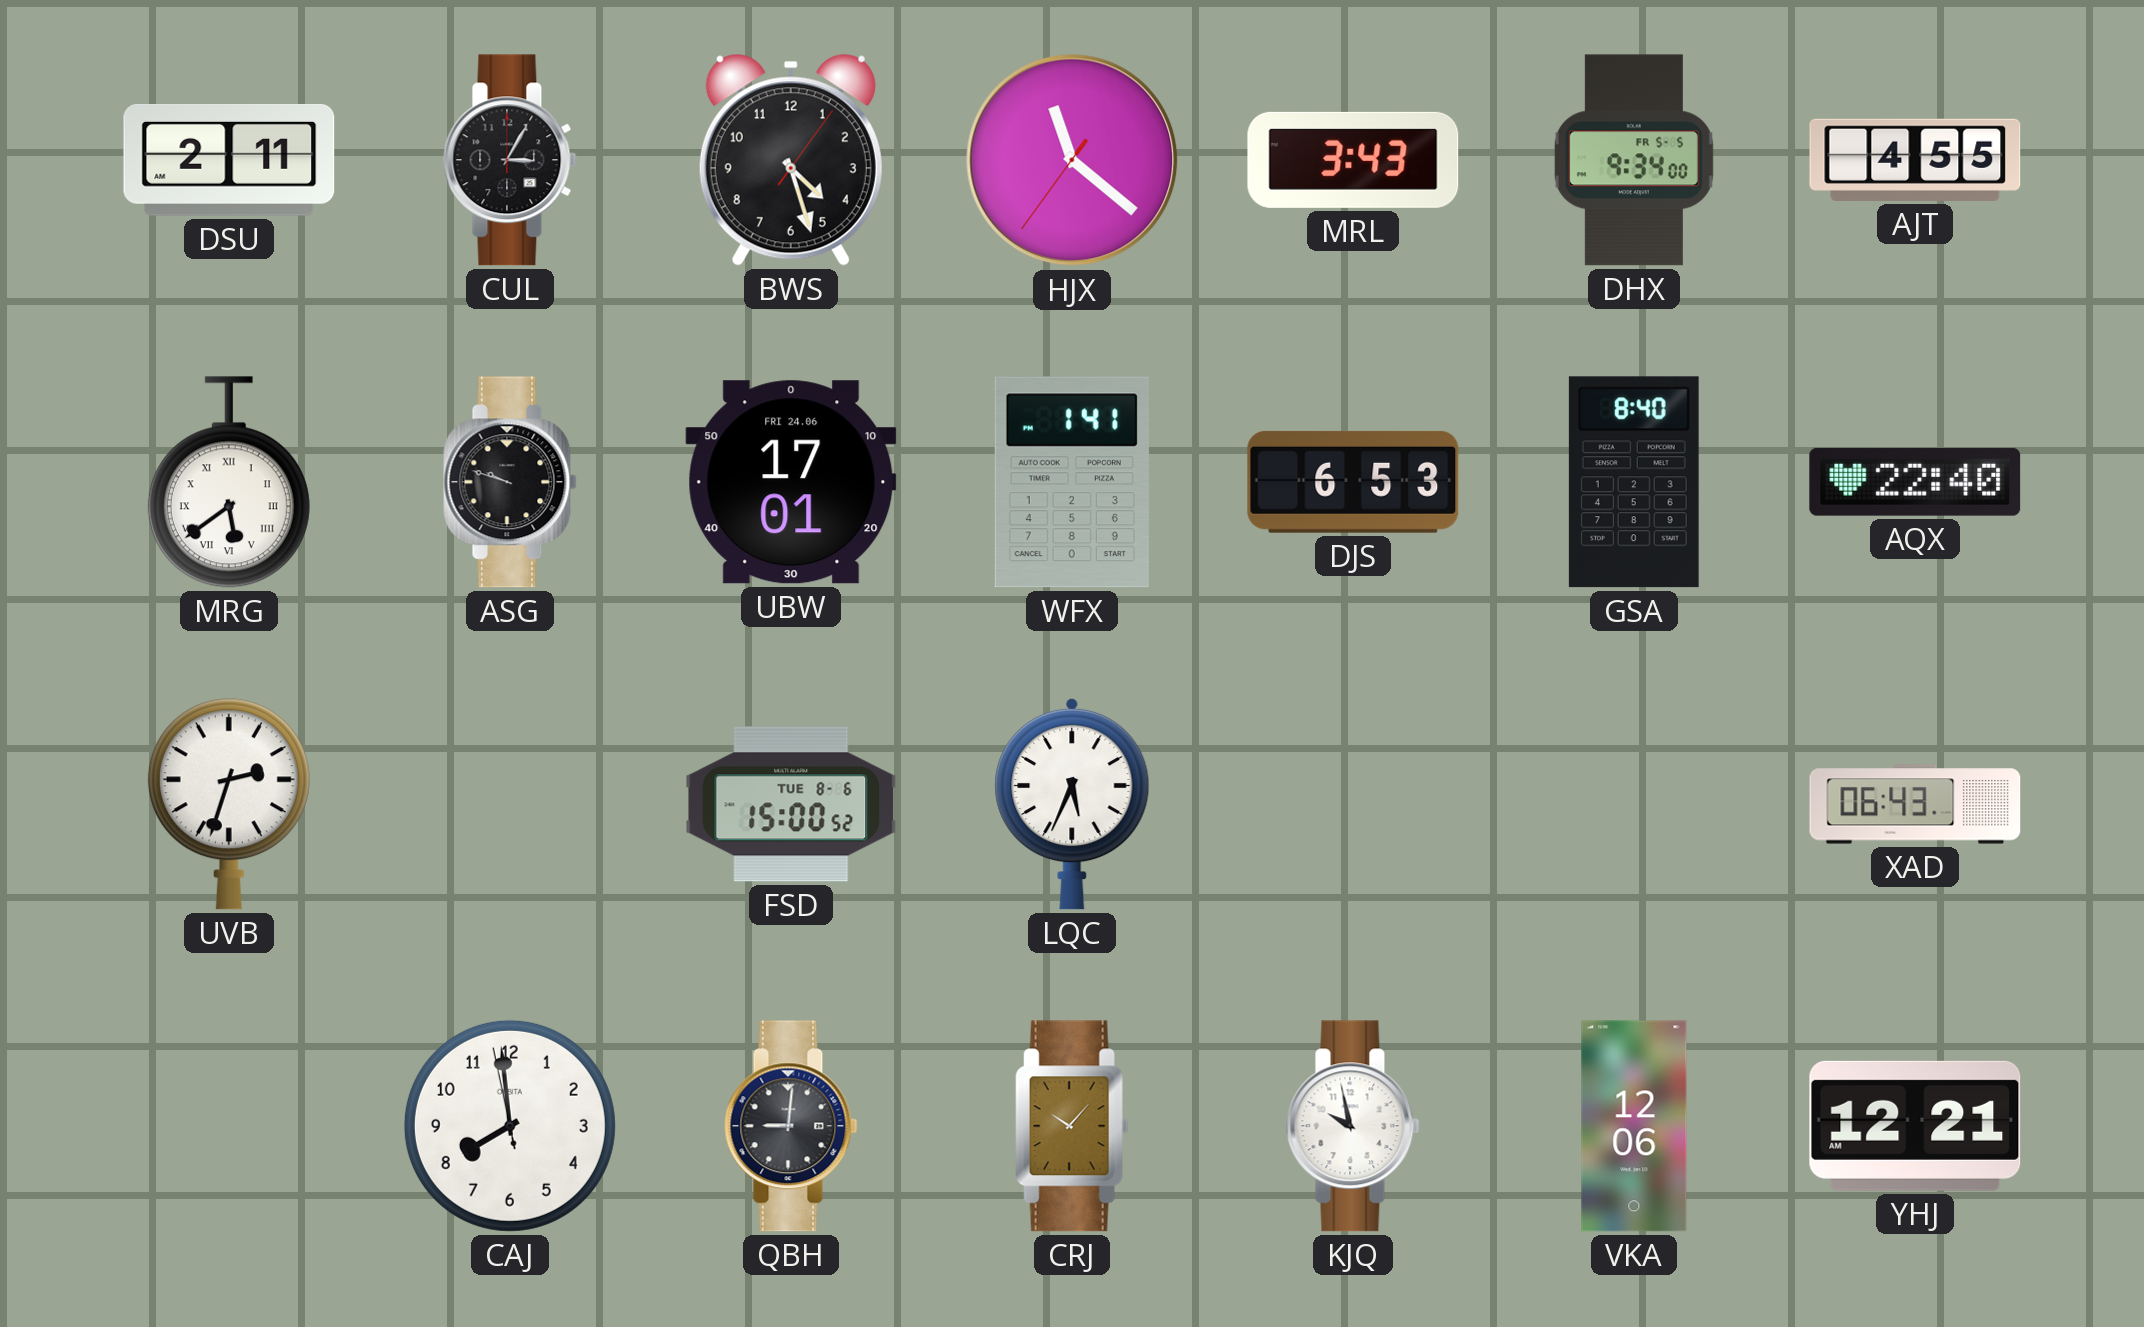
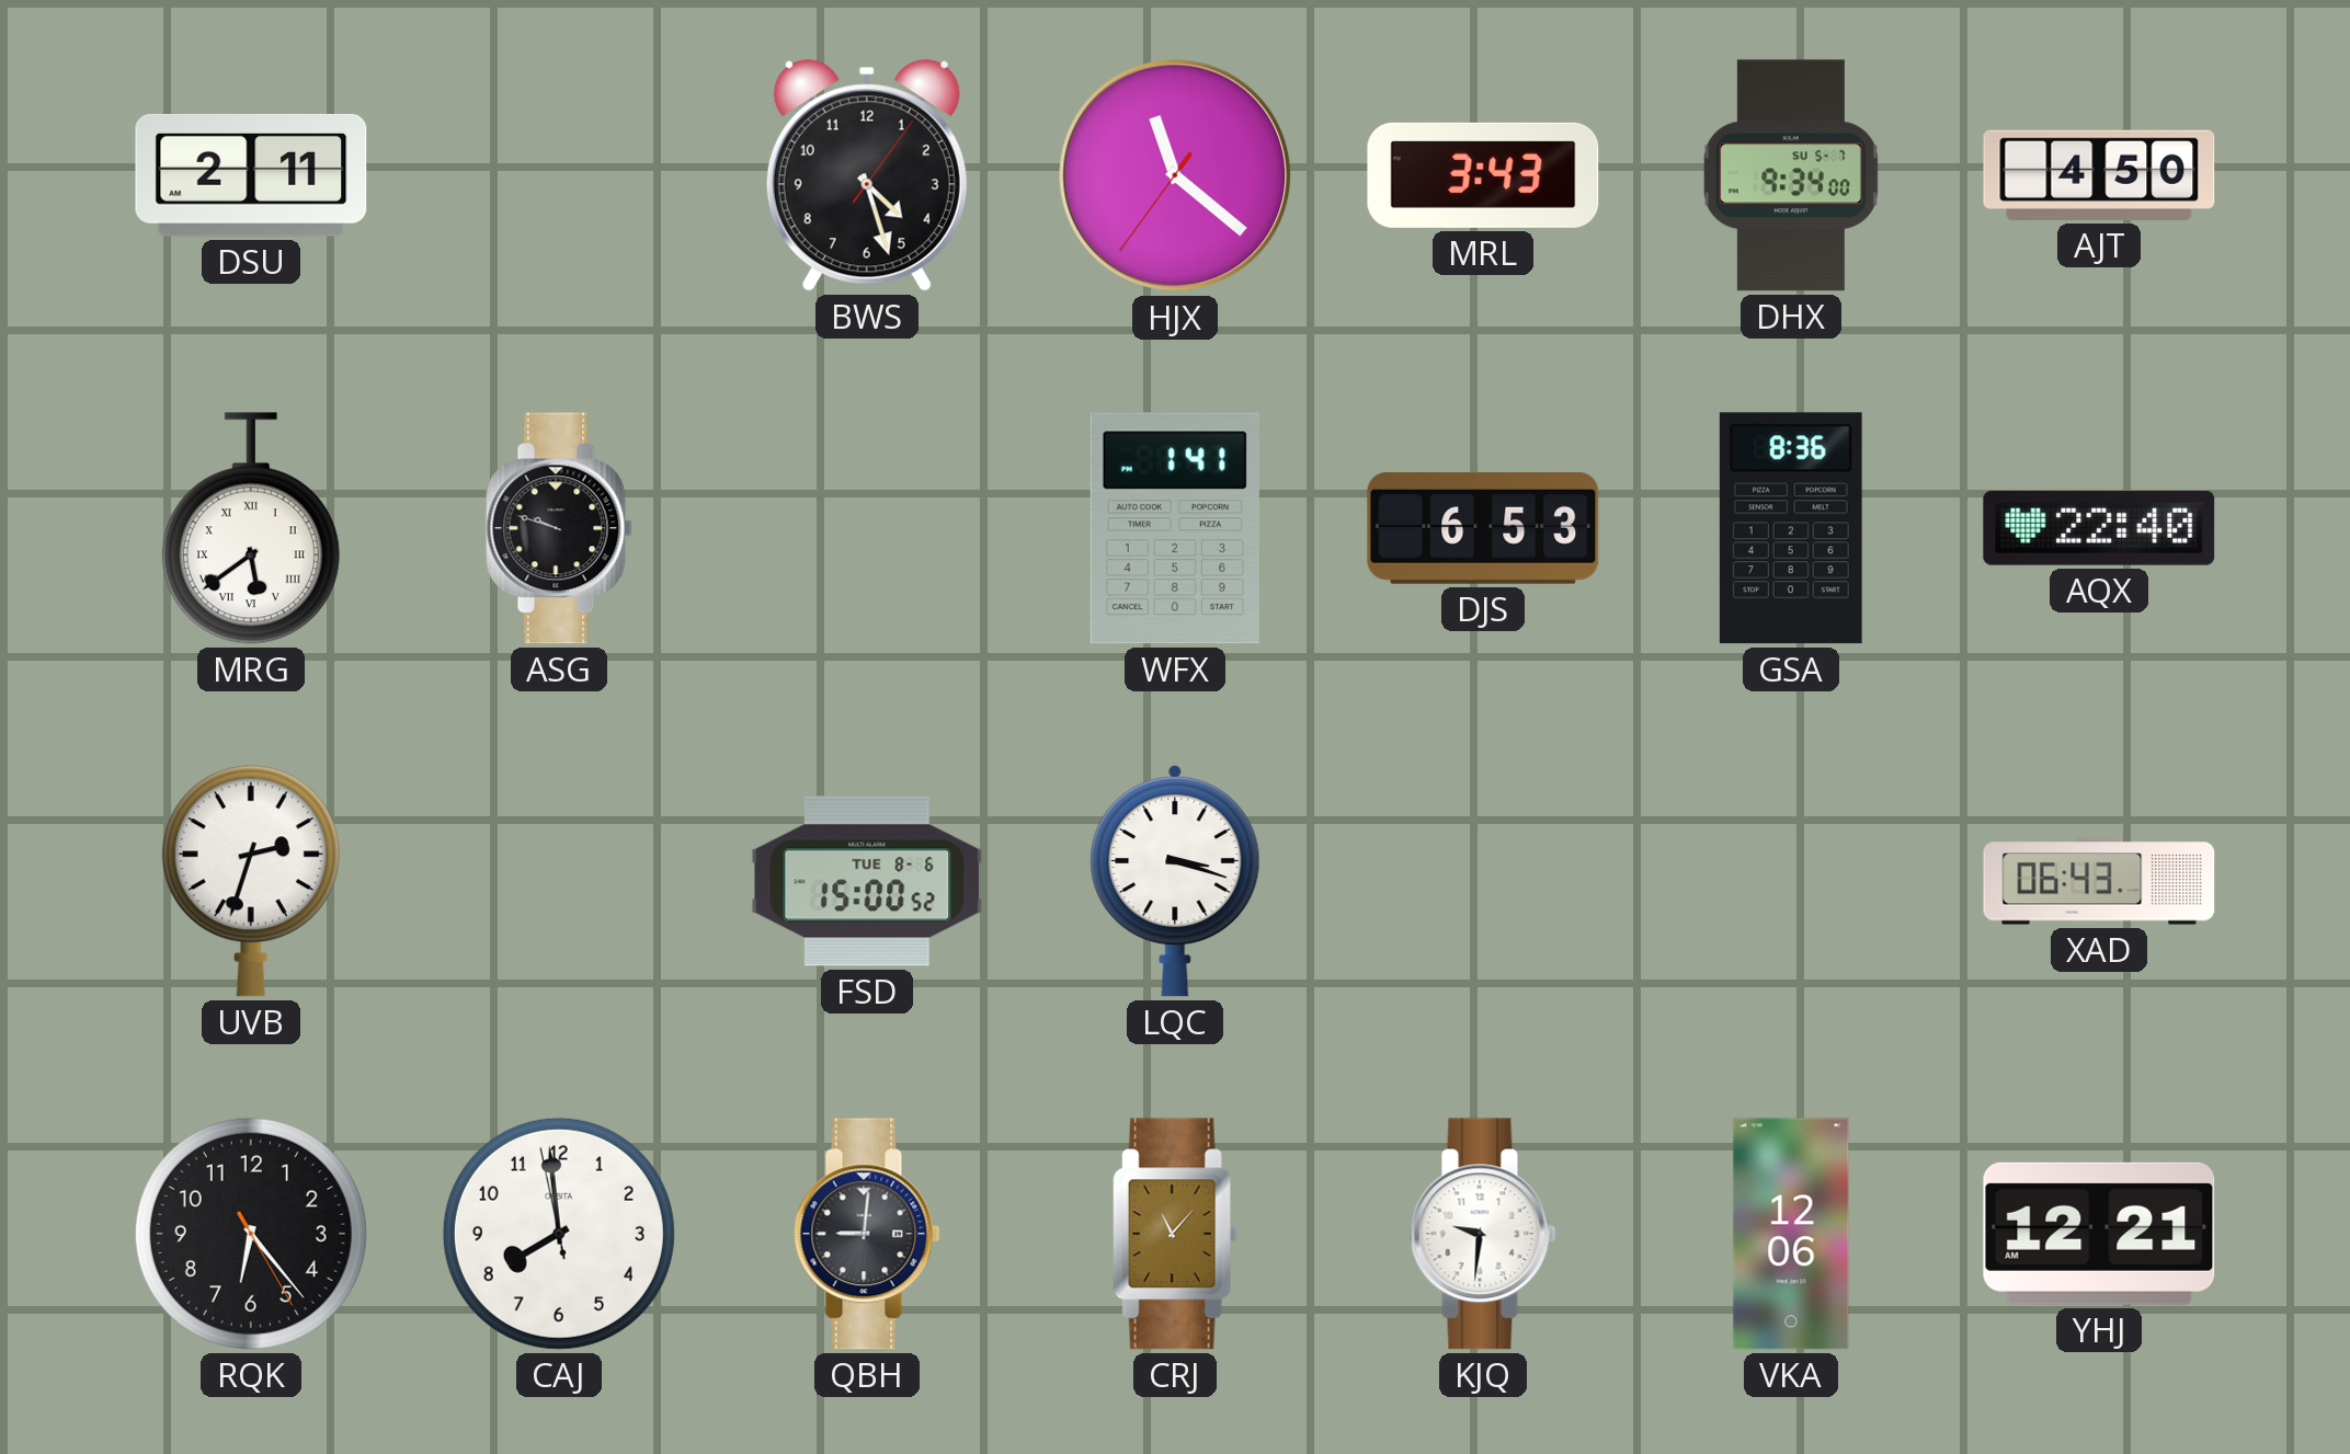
CUL: 3:05 -> none (510, 160)
DHX date: FR 5-5 -> SU 5-7 (1791, 175)
AJT: 4:55 -> 4:50 (2099, 175)
UBW: 17:01 -> none (791, 482)
GSA: 8:40 -> 8:36 (1791, 528)
LQC: 5:34 -> 3:18 (1175, 881)
RQK: none -> 6:23 (251, 1234)
CRJ: 10:07 -> 11:07 (1175, 1234)
KJQ: 9:58 -> 9:31 (1483, 1234)
